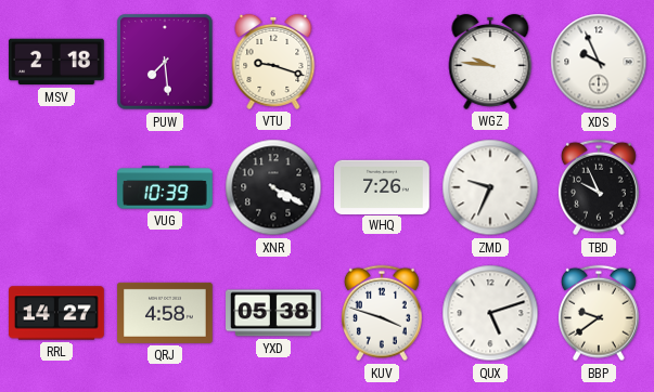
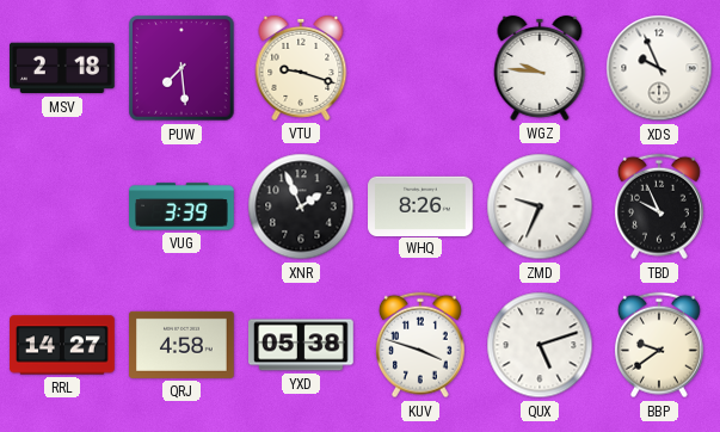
VUG: 10:39 -> 3:39 (181, 206)
XNR: 4:20 -> 1:56 (301, 206)
WHQ: 7:26 -> 8:26 (420, 205)
